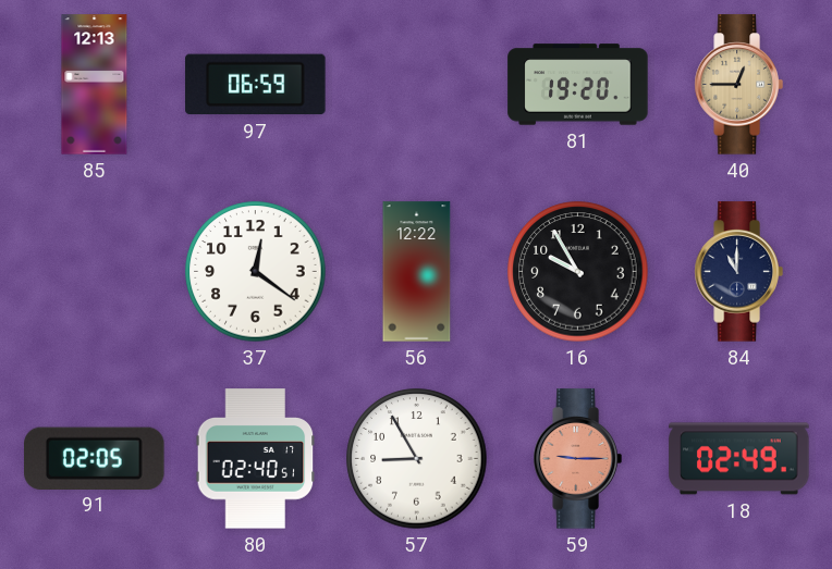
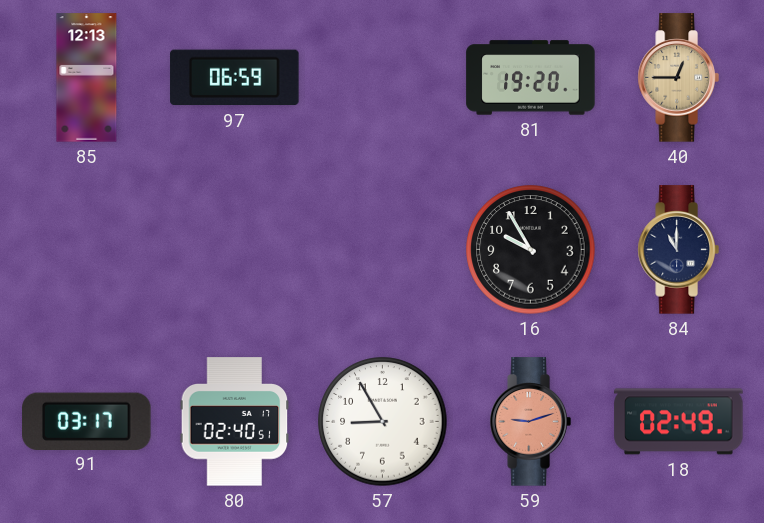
37: 12:21 -> none (256, 272)
56: 12:22 -> none (417, 272)
91: 02:05 -> 03:17 (87, 421)
59: 9:15 -> 9:12 (530, 422)
